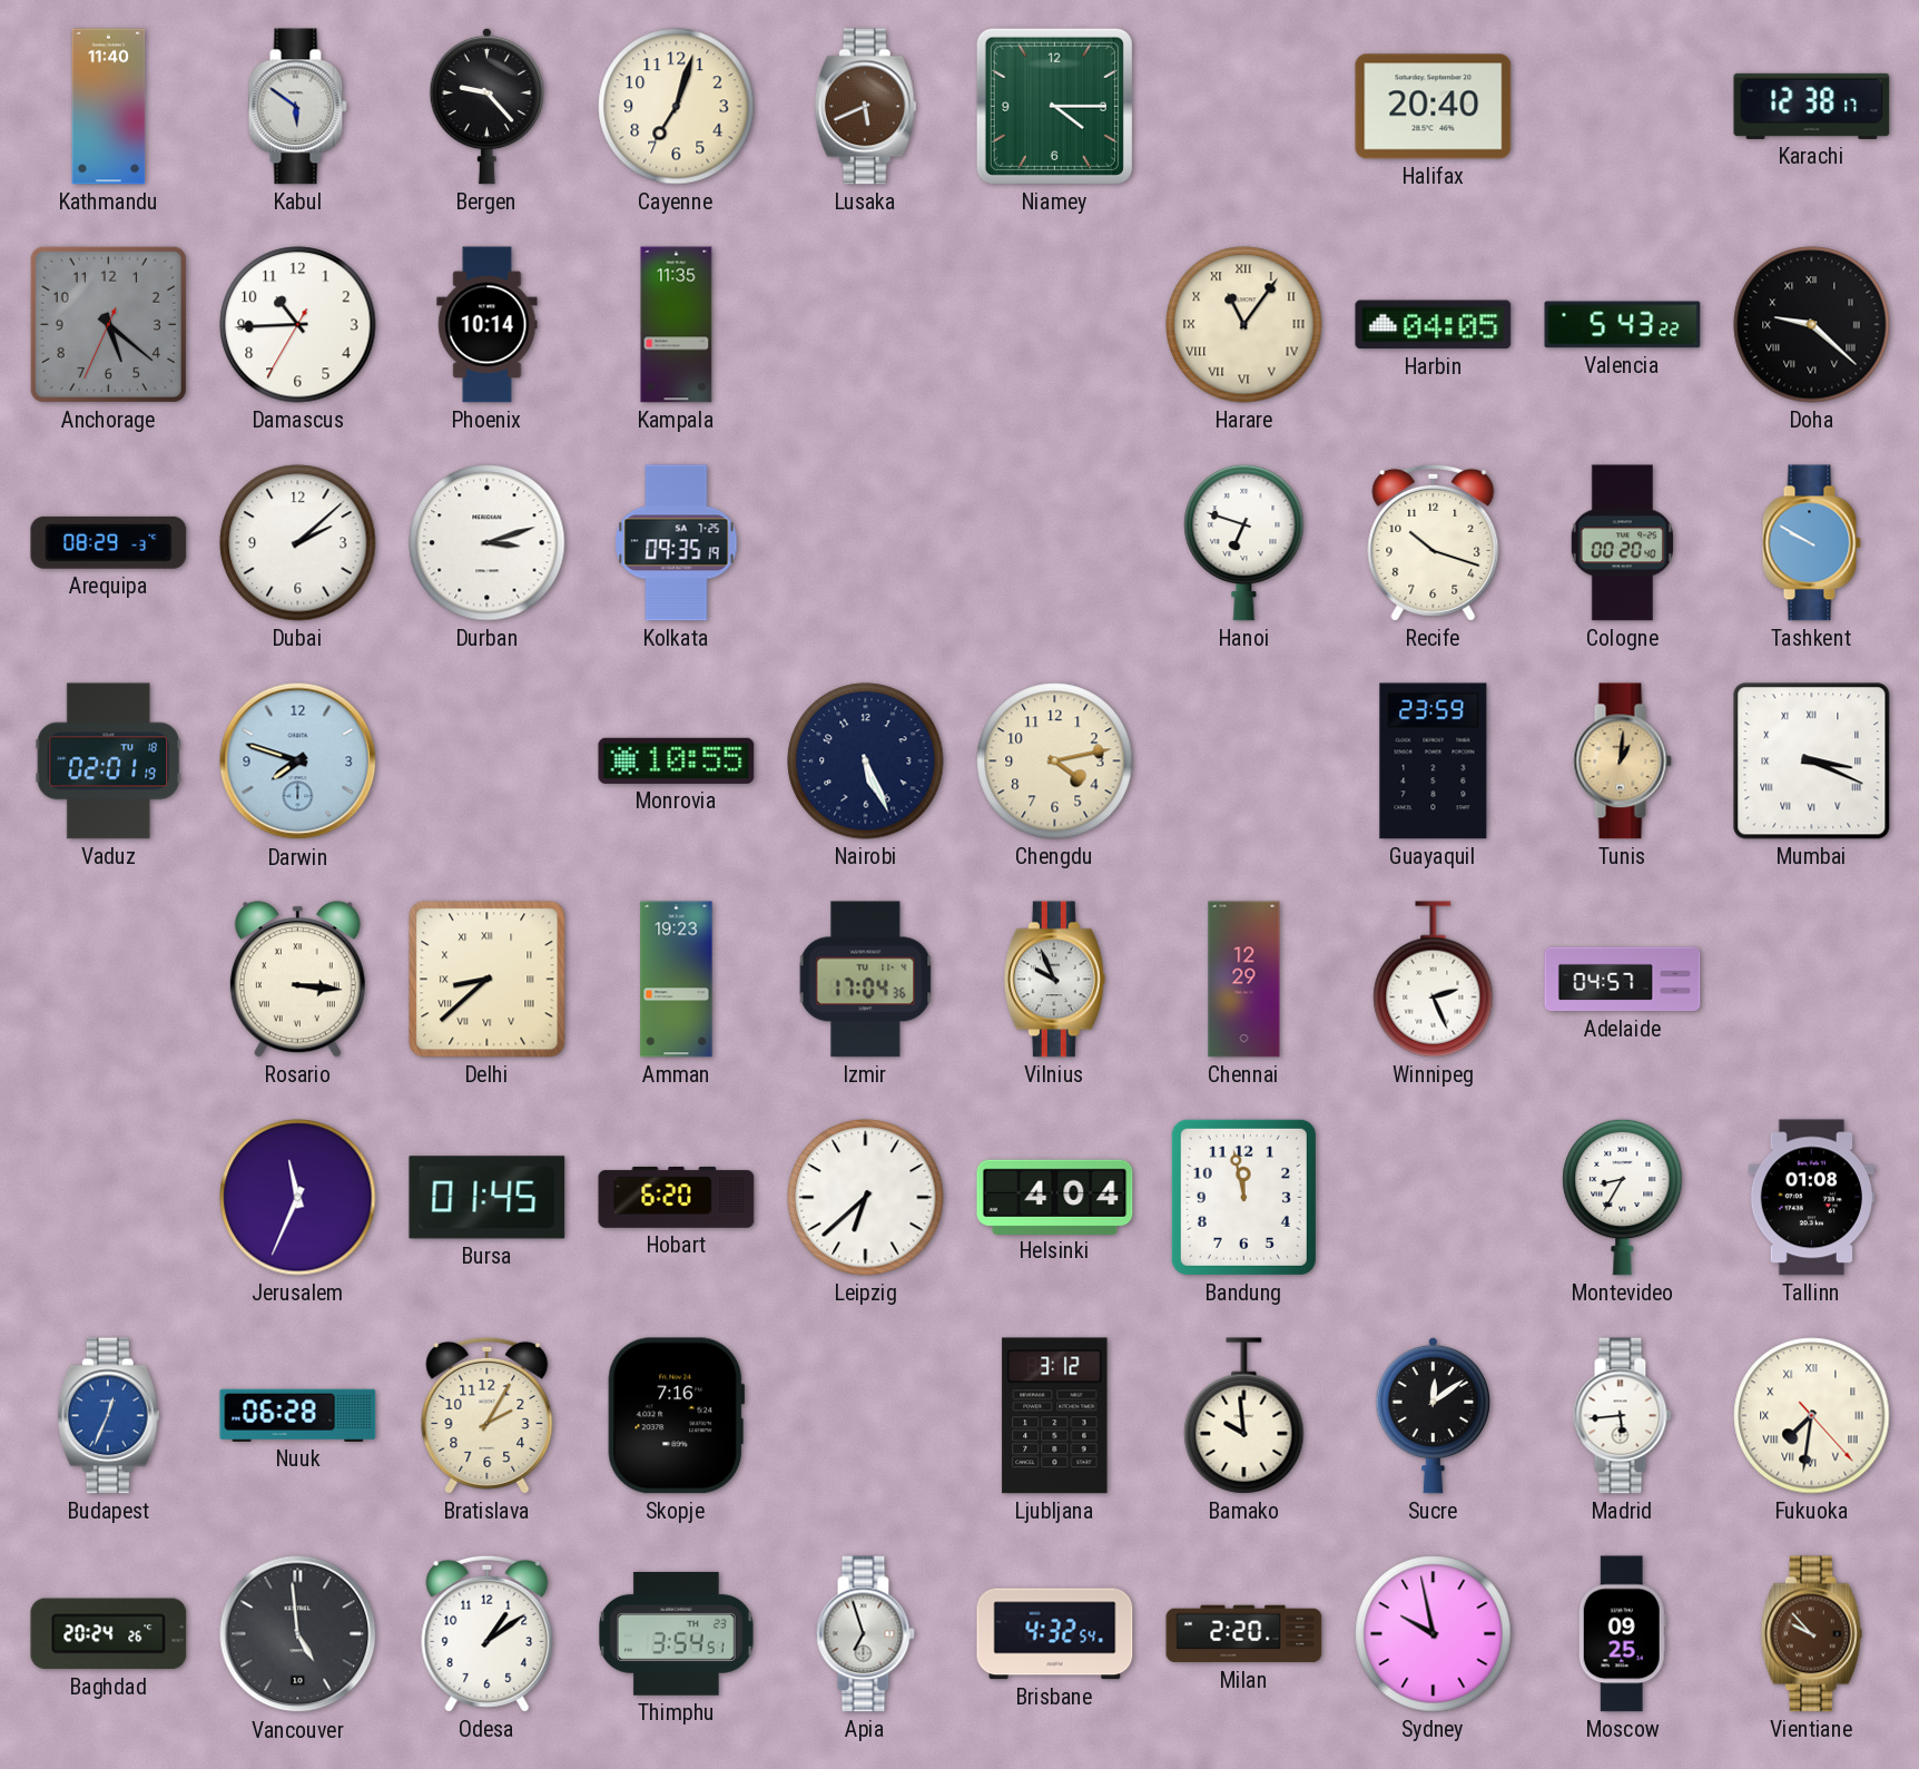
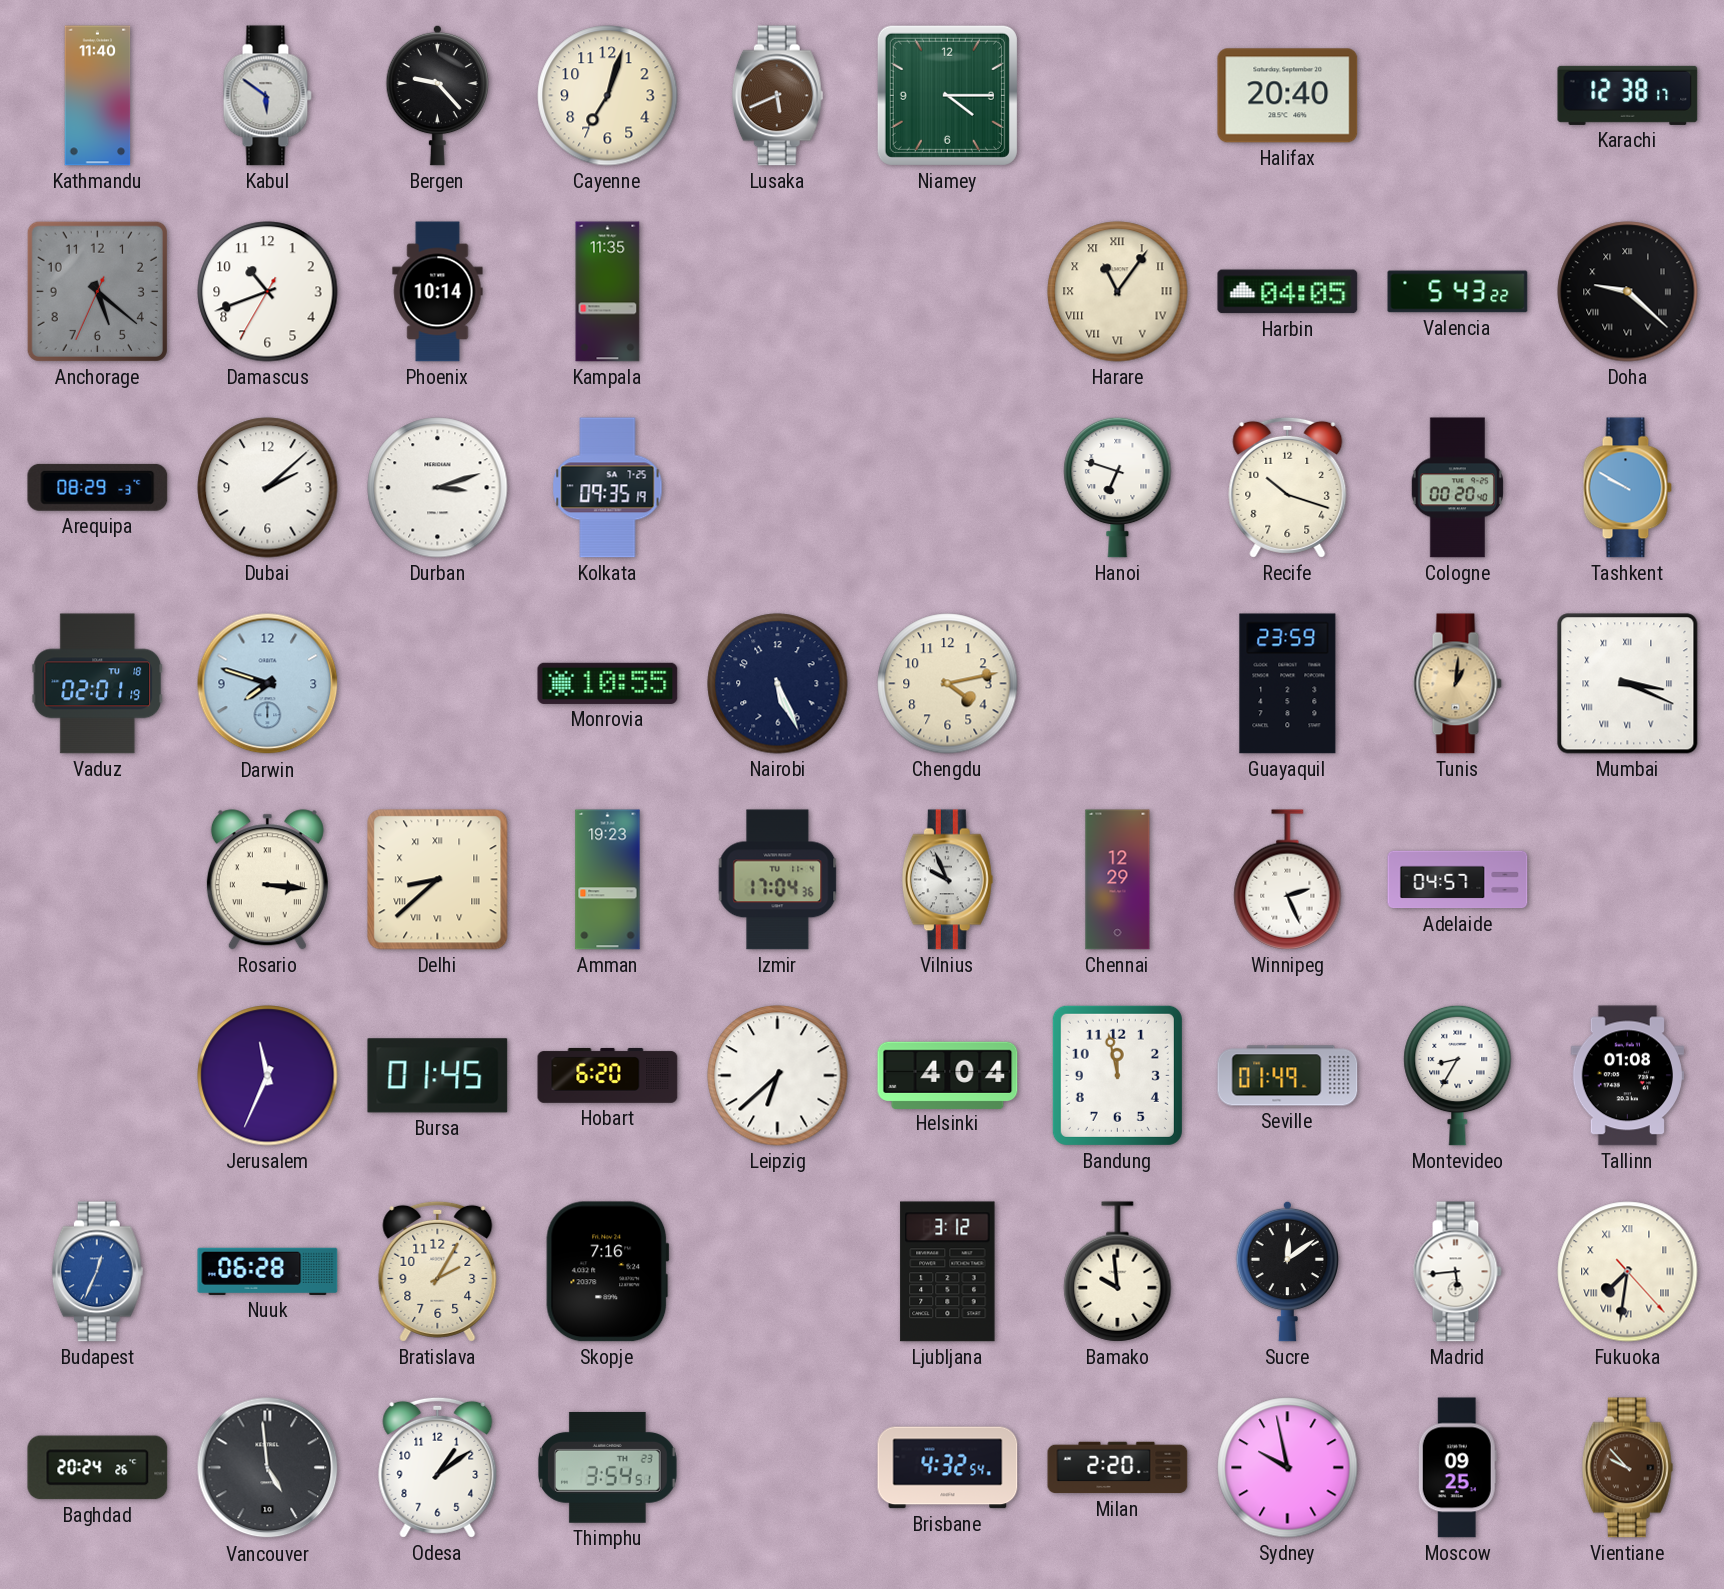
Damascus: 10:44 -> 10:41 (268, 292)
Seville: none -> 01:49 (1288, 1076)
Apia: 6:57 -> none (865, 1634)
